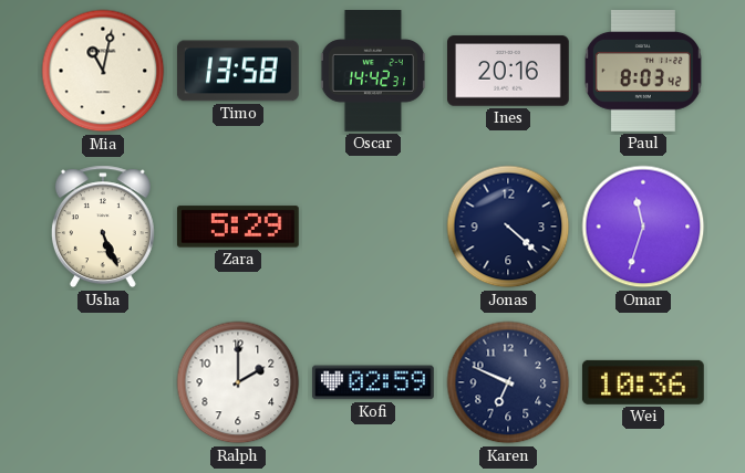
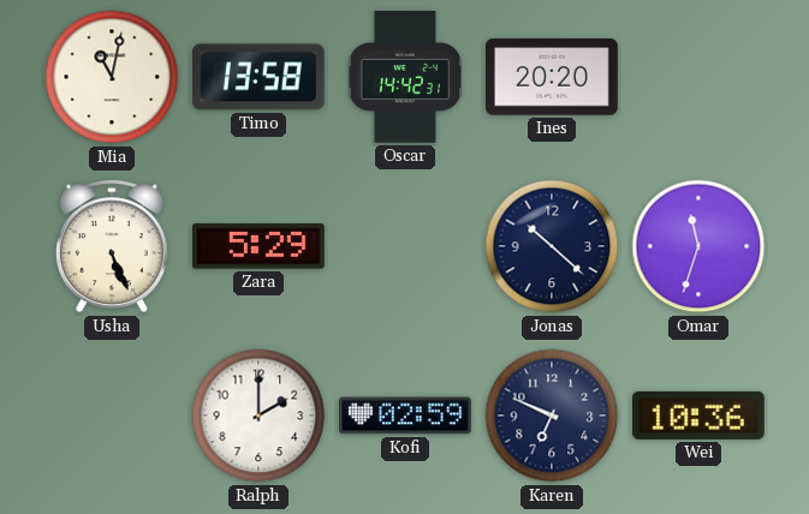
Ines: 20:16 -> 20:20 (553, 77)
Paul: 8:03 -> none (643, 72)
Jonas: 4:22 -> 10:22 (552, 246)
